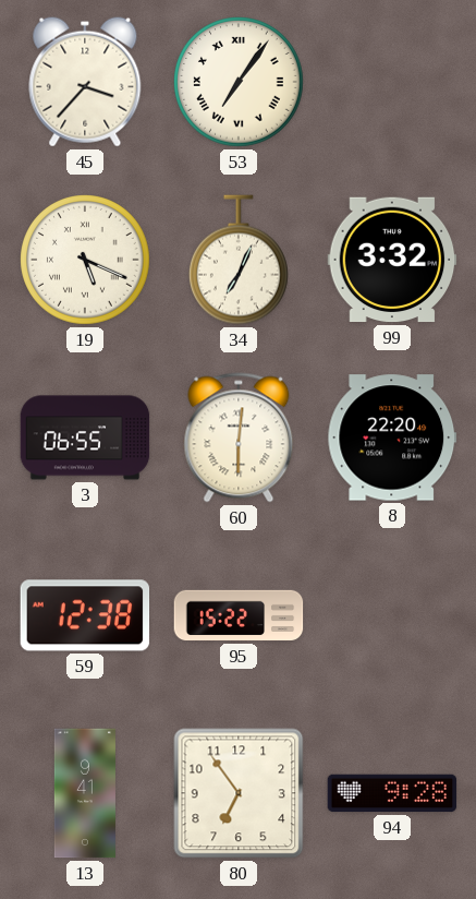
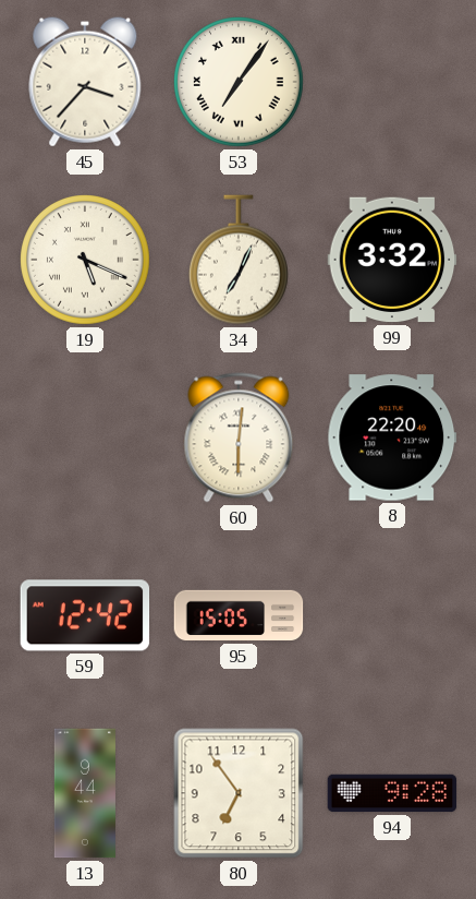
3: 06:55 -> none (85, 437)
59: 12:38 -> 12:42 (85, 615)
95: 15:22 -> 15:05 (239, 615)
13: 9:41 -> 9:44 (85, 793)
